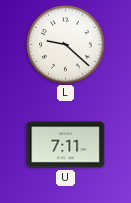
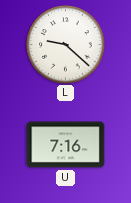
U: 7:11 -> 7:16 (66, 145)
